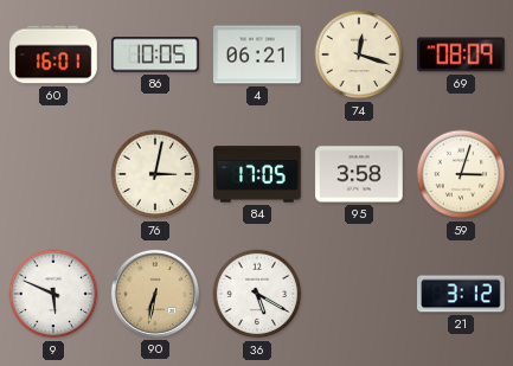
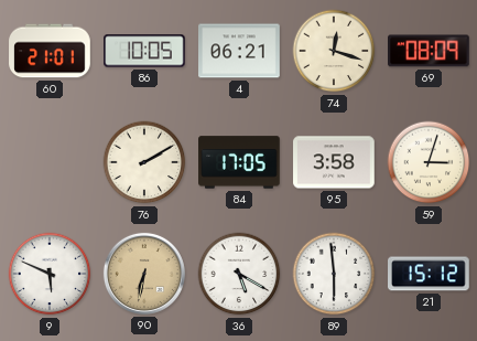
60: 16:01 -> 21:01 (50, 51)
76: 3:02 -> 2:10 (144, 162)
89: none -> 5:59 (334, 274)
21: 3:12 -> 15:12 (430, 274)
